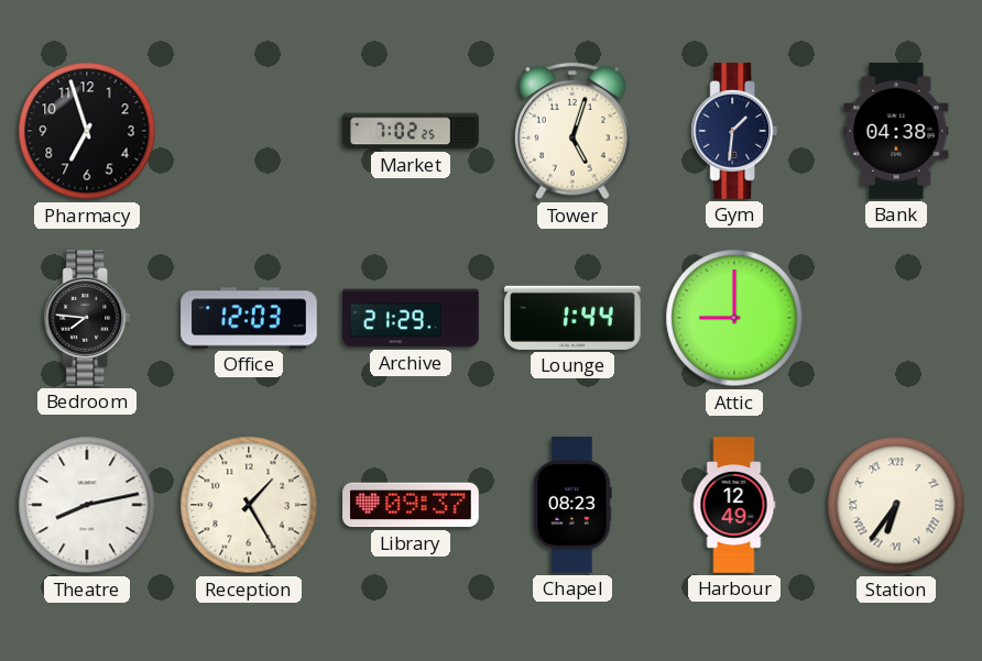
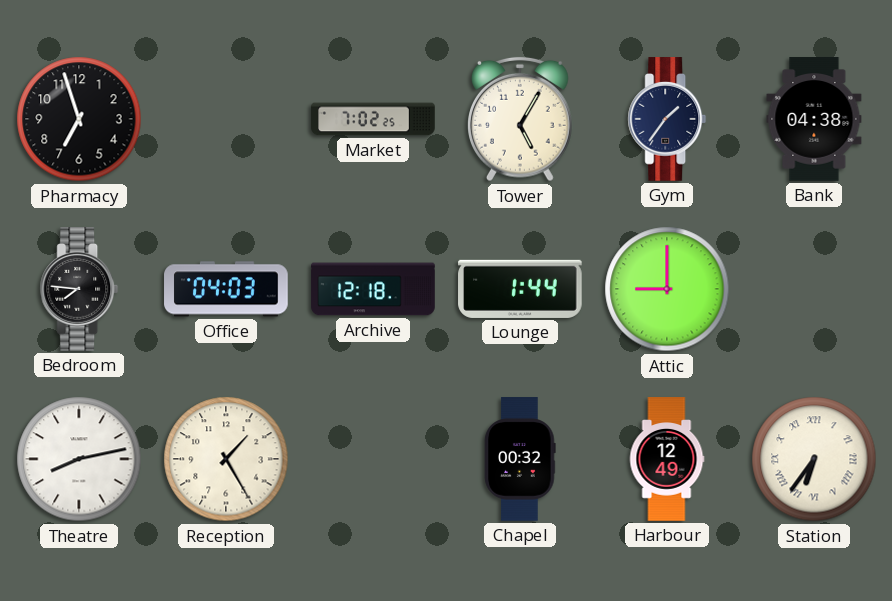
Tower: 5:03 -> 5:05 (521, 119)
Gym: 1:31 -> 1:36 (667, 119)
Office: 12:03 -> 04:03 (226, 289)
Archive: 21:29 -> 12:18 (373, 289)
Library: 09:37 -> none (411, 505)
Chapel: 08:23 -> 00:32 (520, 459)
